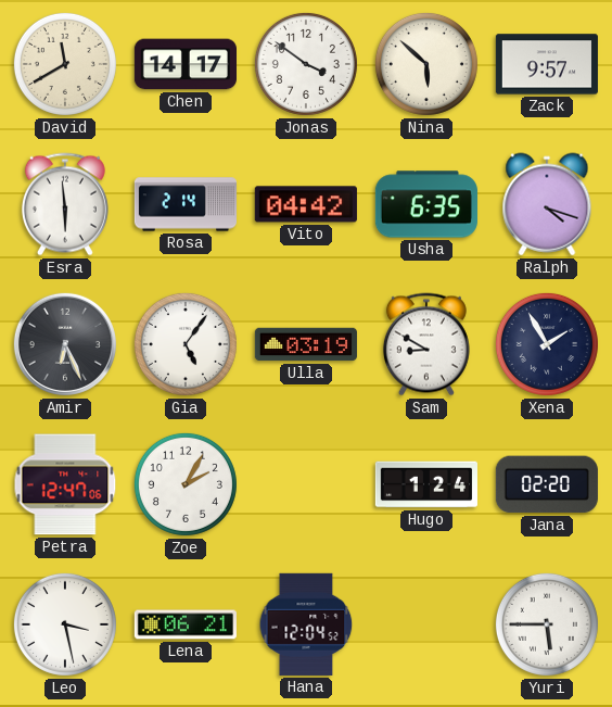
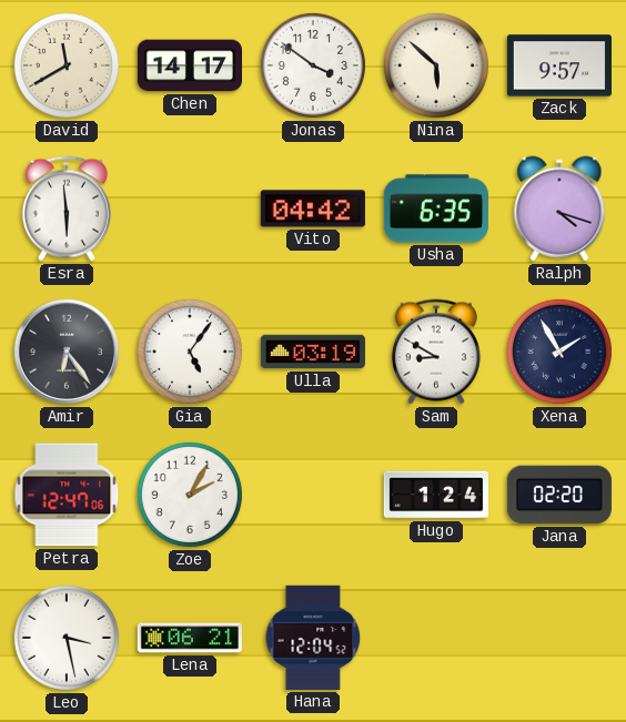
Rosa: 2:14 -> none (184, 204)
Amir: 6:26 -> 6:24 (67, 352)
Yuri: 5:45 -> none (547, 624)
